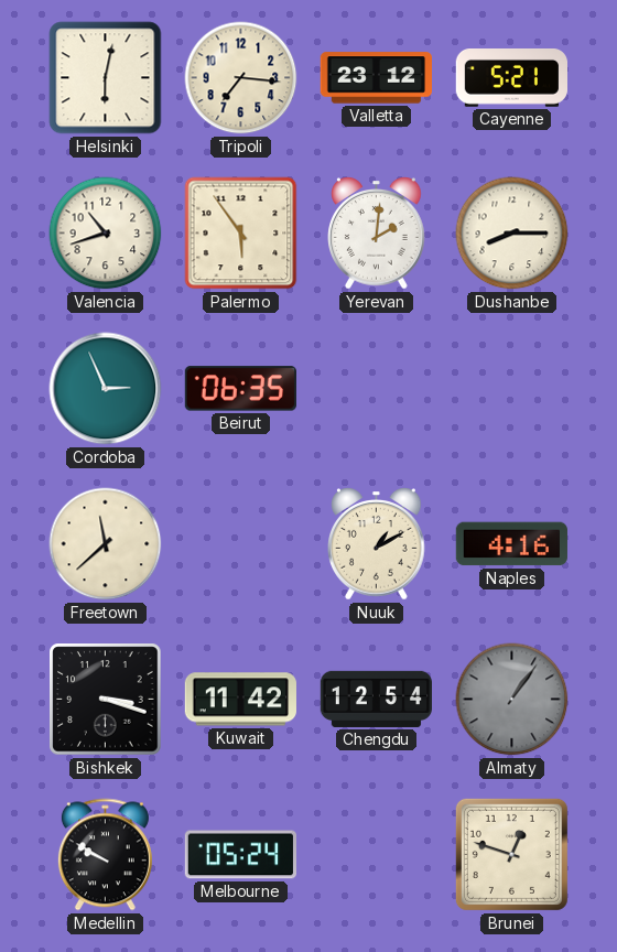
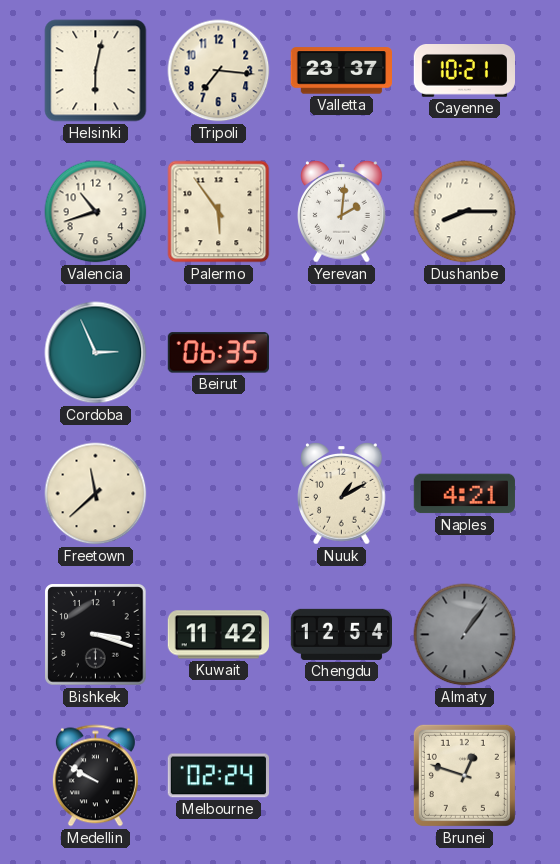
Valletta: 23:12 -> 23:37 (341, 71)
Cayenne: 5:21 -> 10:21 (464, 71)
Naples: 4:16 -> 4:21 (464, 494)
Melbourne: 05:24 -> 02:24 (218, 776)
